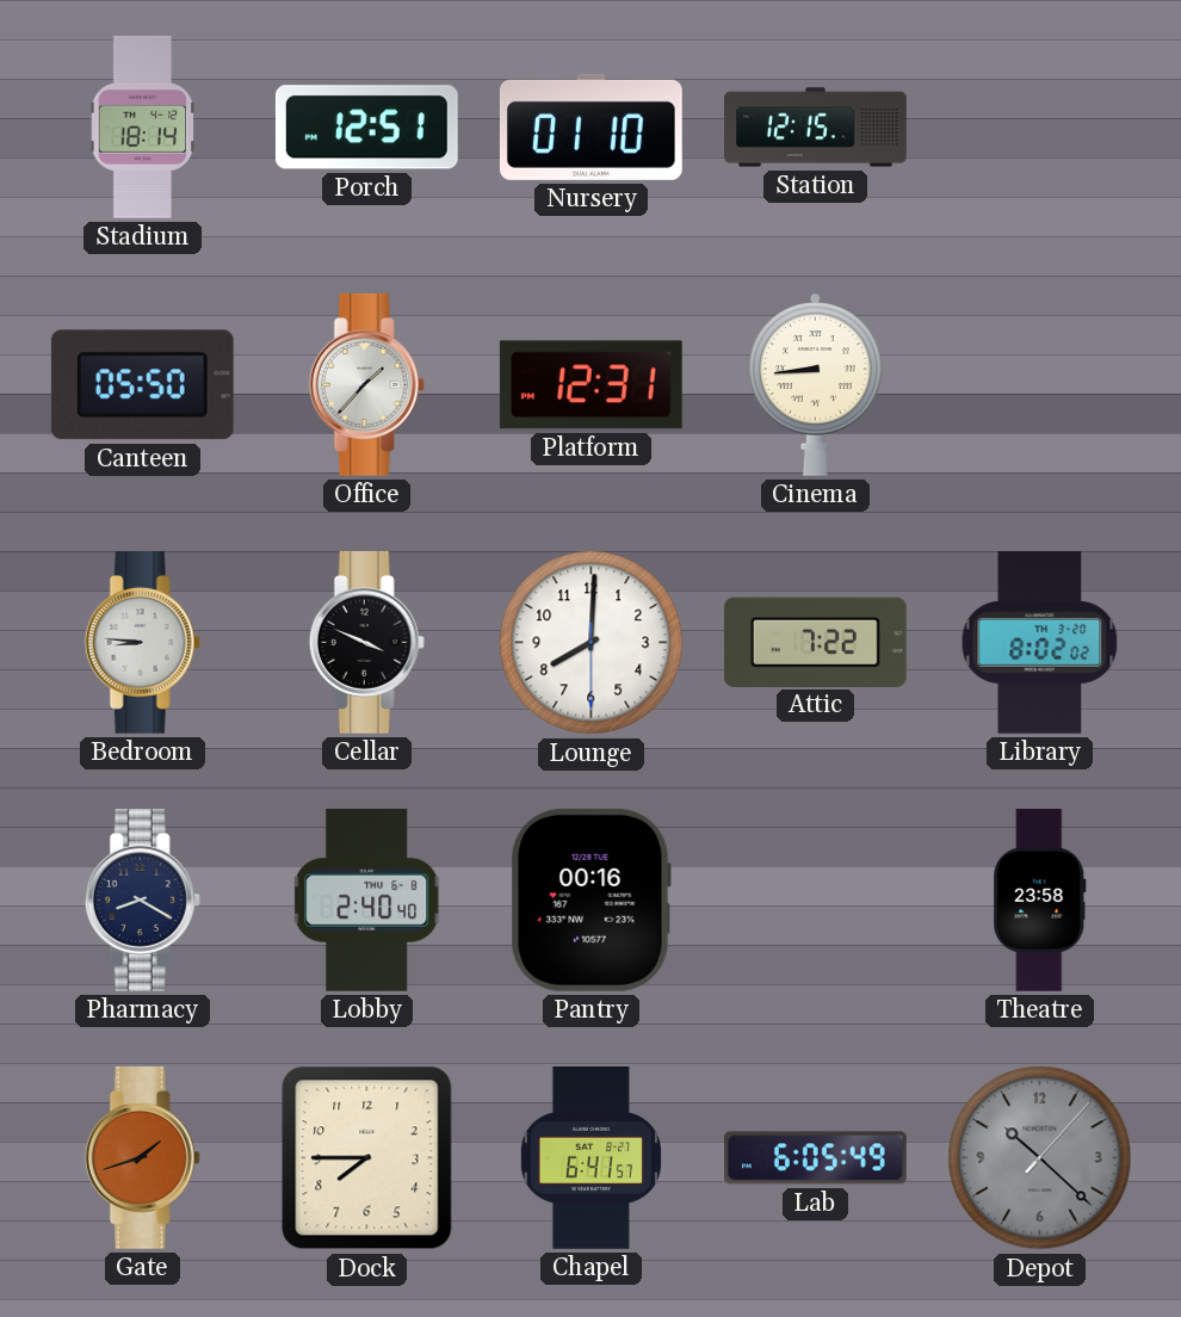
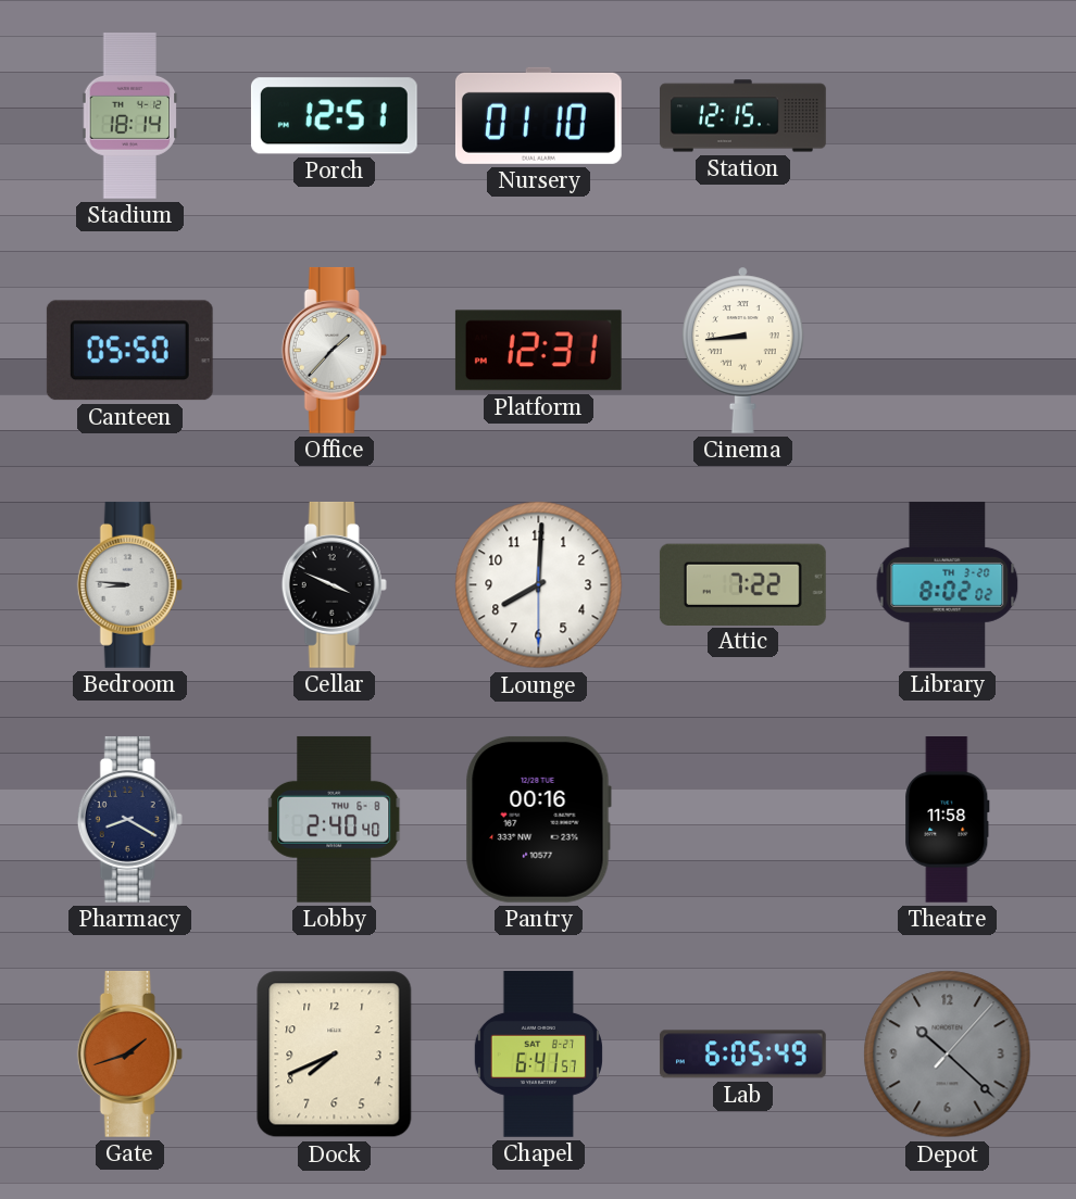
Theatre: 23:58 -> 11:58 (948, 820)
Dock: 7:45 -> 7:41 (335, 1055)
